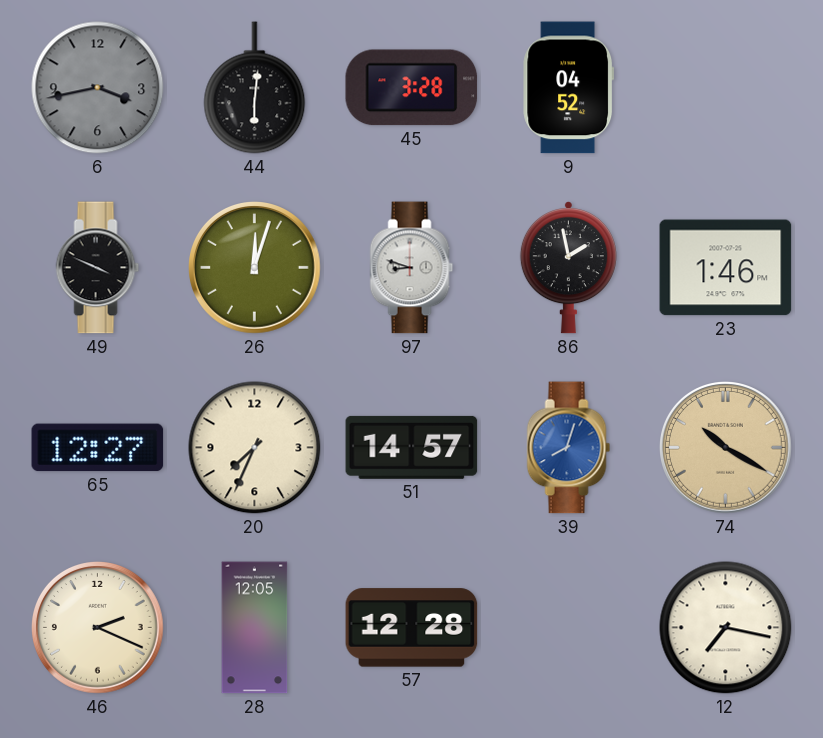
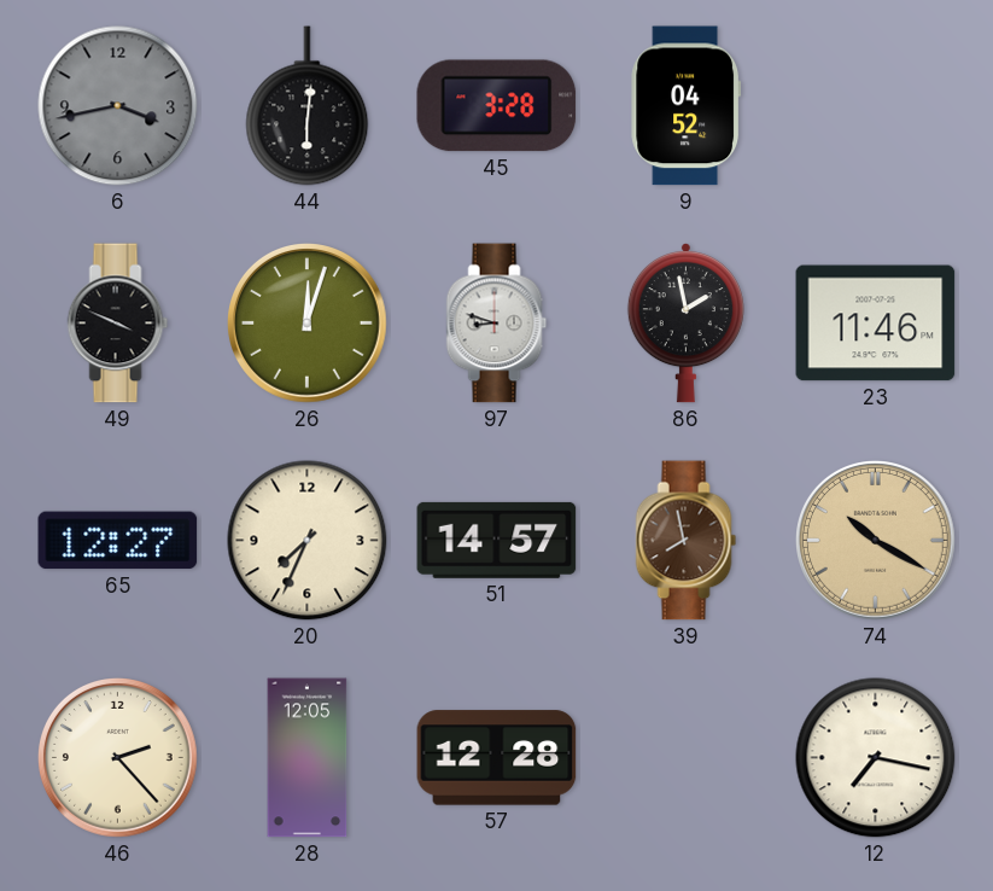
23: 1:46 -> 11:46 (876, 324)
39: 8:03 -> 7:58 (687, 541)
39 dial: blue -> brown (687, 541)
46: 2:19 -> 2:23 (118, 758)
